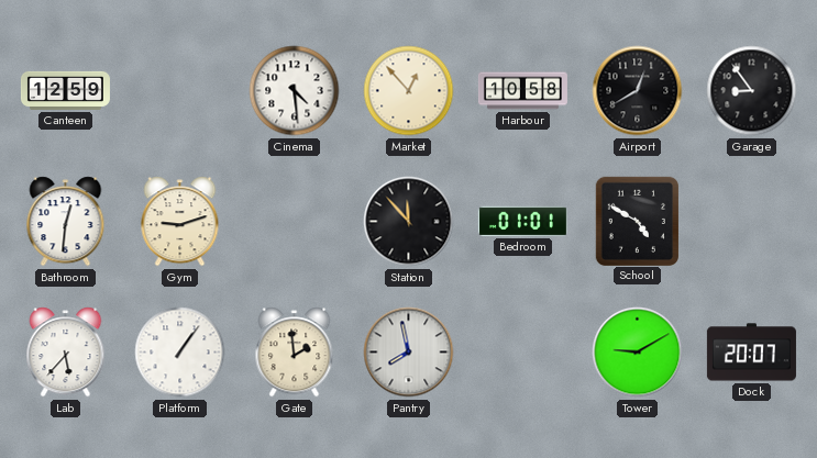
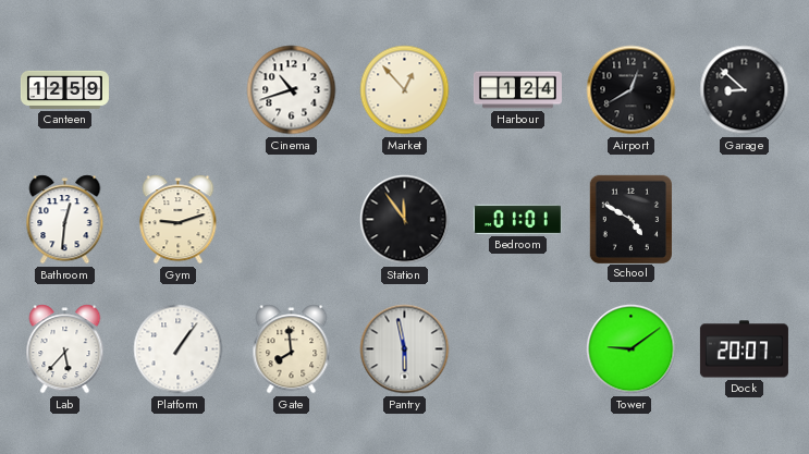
Cinema: 4:29 -> 10:42 (292, 90)
Harbour: 10:58 -> 1:24 (517, 90)
Garage: 8:54 -> 8:52 (745, 90)
Station: 11:53 -> 11:54 (405, 220)
Gate: 1:59 -> 7:59 (292, 349)
Pantry: 7:58 -> 5:58 (405, 349)
Tower: 9:10 -> 9:09 (632, 349)
